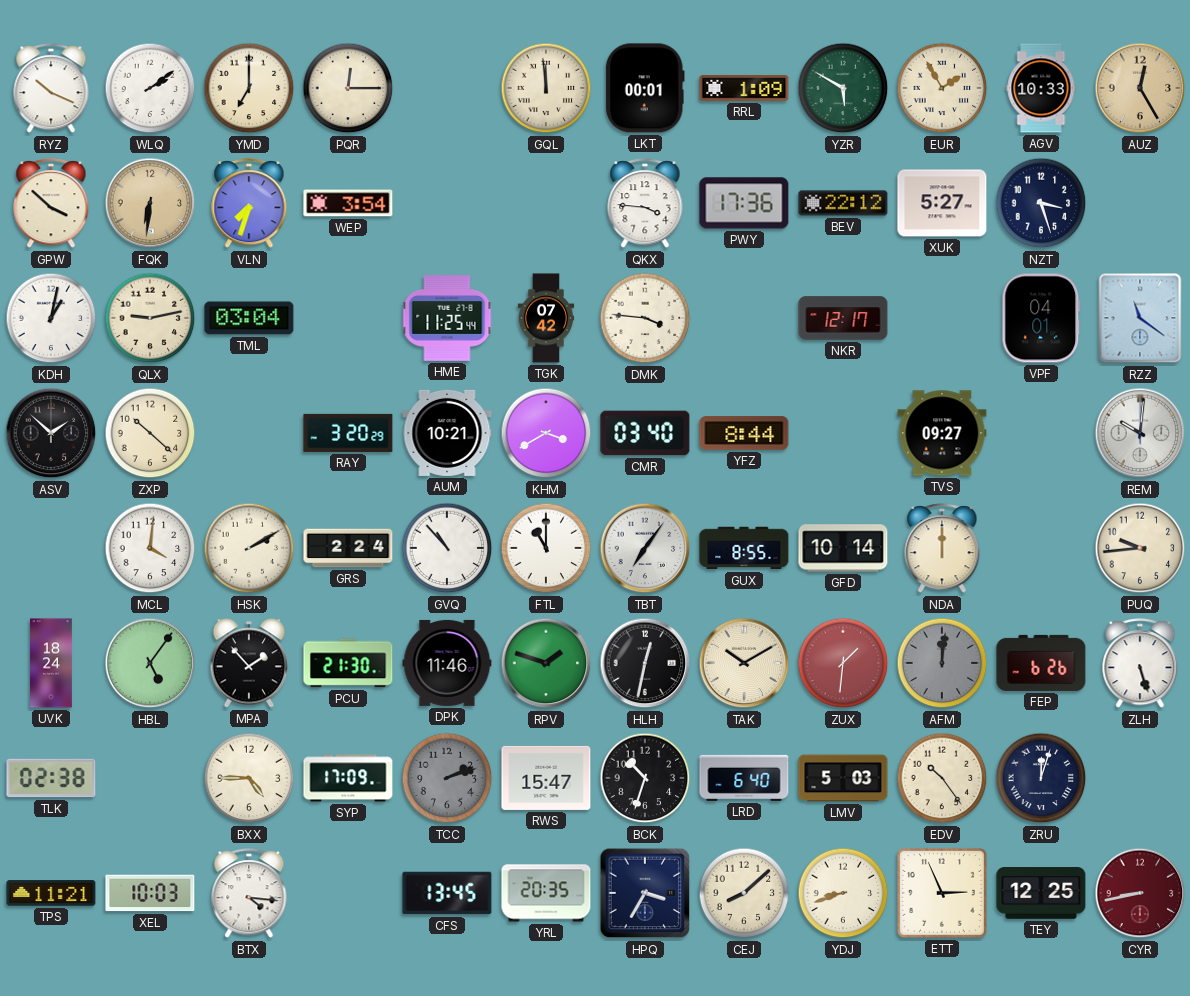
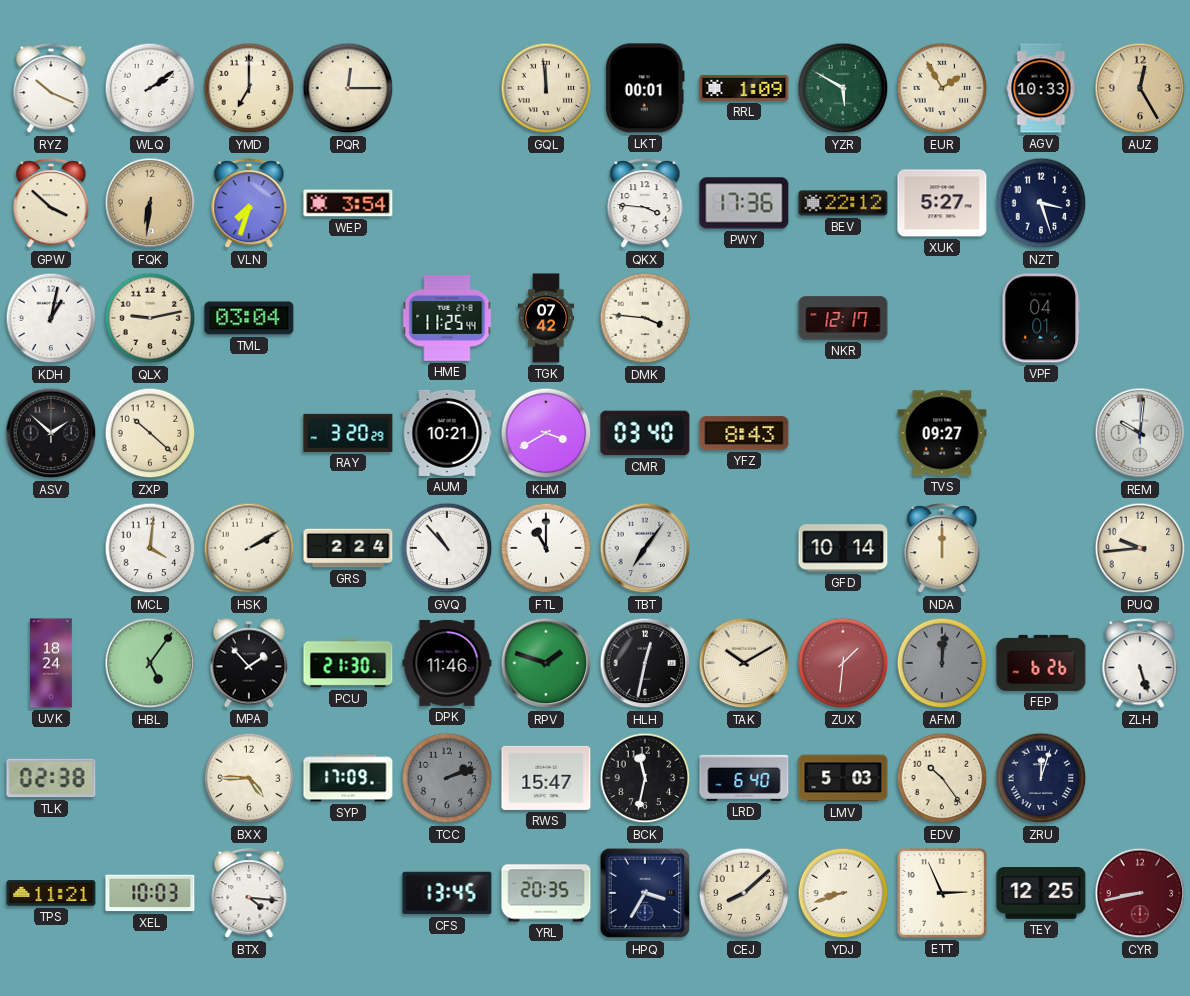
RZZ: 11:21 -> none (1140, 318)
YFZ: 8:44 -> 8:43 (744, 433)
GUX: 8:55 -> none (744, 548)
BCK: 10:33 -> 11:32 (645, 778)
